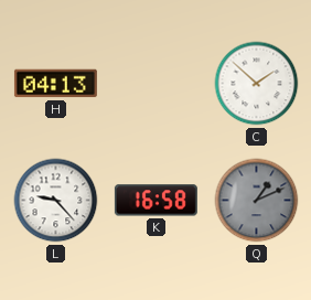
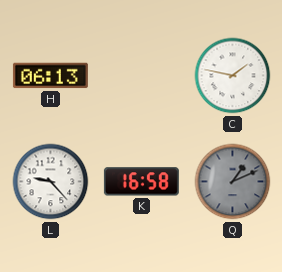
H: 04:13 -> 06:13 (50, 76)
C: 1:52 -> 1:47 (233, 76)
